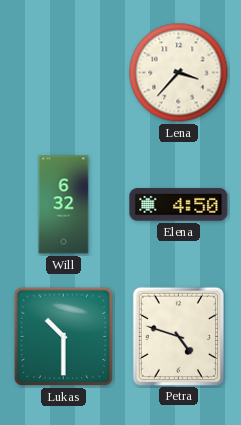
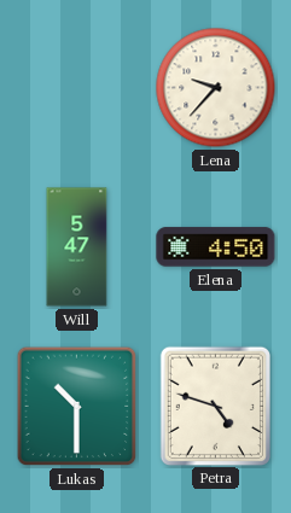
Lena: 3:37 -> 9:37 (216, 88)
Will: 6:32 -> 5:47 (77, 247)
